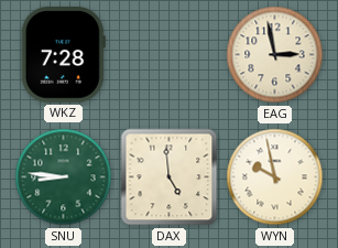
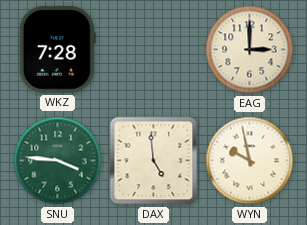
EAG: 2:58 -> 3:00 (250, 50)
SNU: 8:46 -> 3:46 (58, 161)
